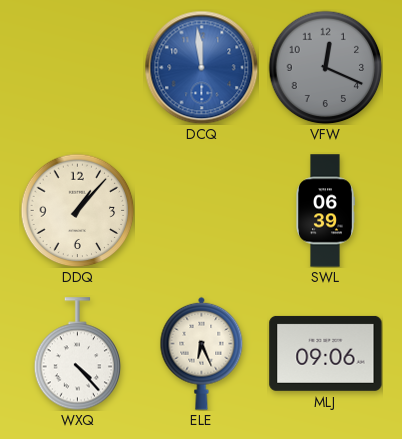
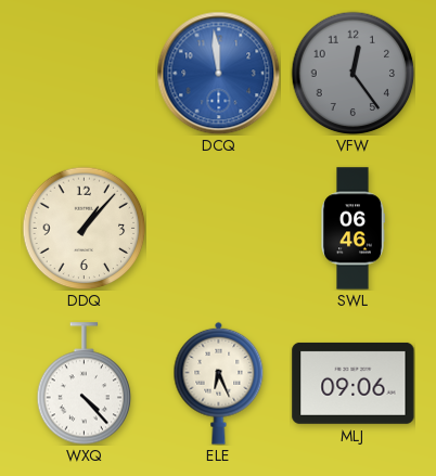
VFW: 12:19 -> 12:24 (352, 73)
SWL: 06:39 -> 06:46 (354, 229)
